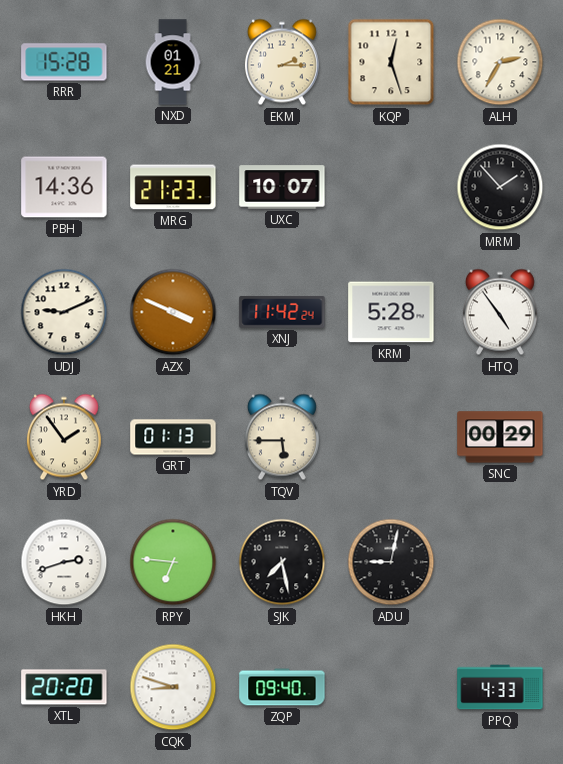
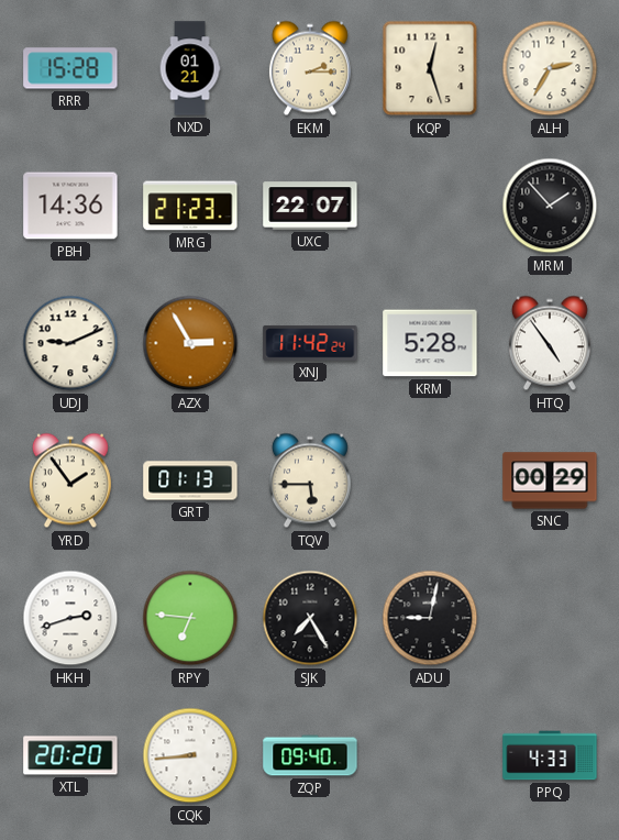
UXC: 10:07 -> 22:07 (310, 206)
AZX: 3:49 -> 2:55 (190, 343)
SJK: 7:28 -> 7:25 (310, 618)
CQK: 8:48 -> 8:44 (190, 755)
